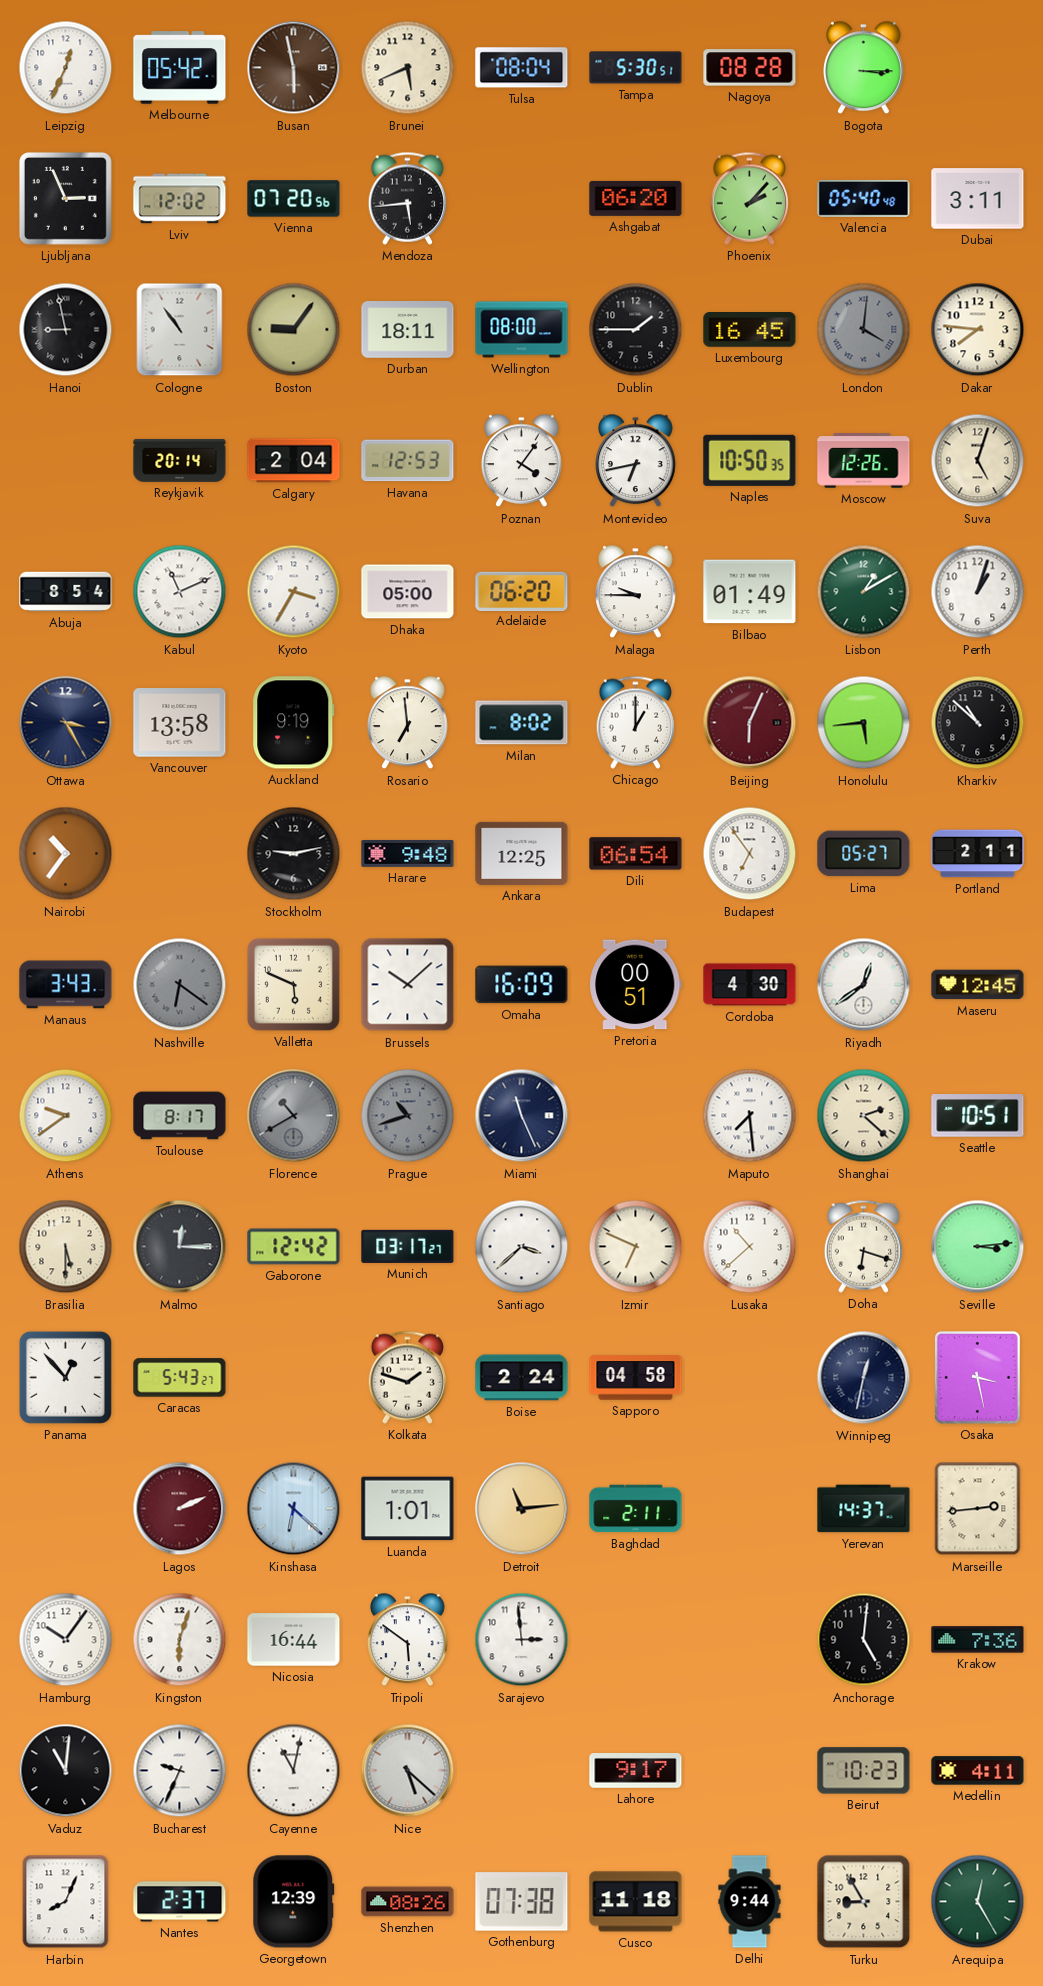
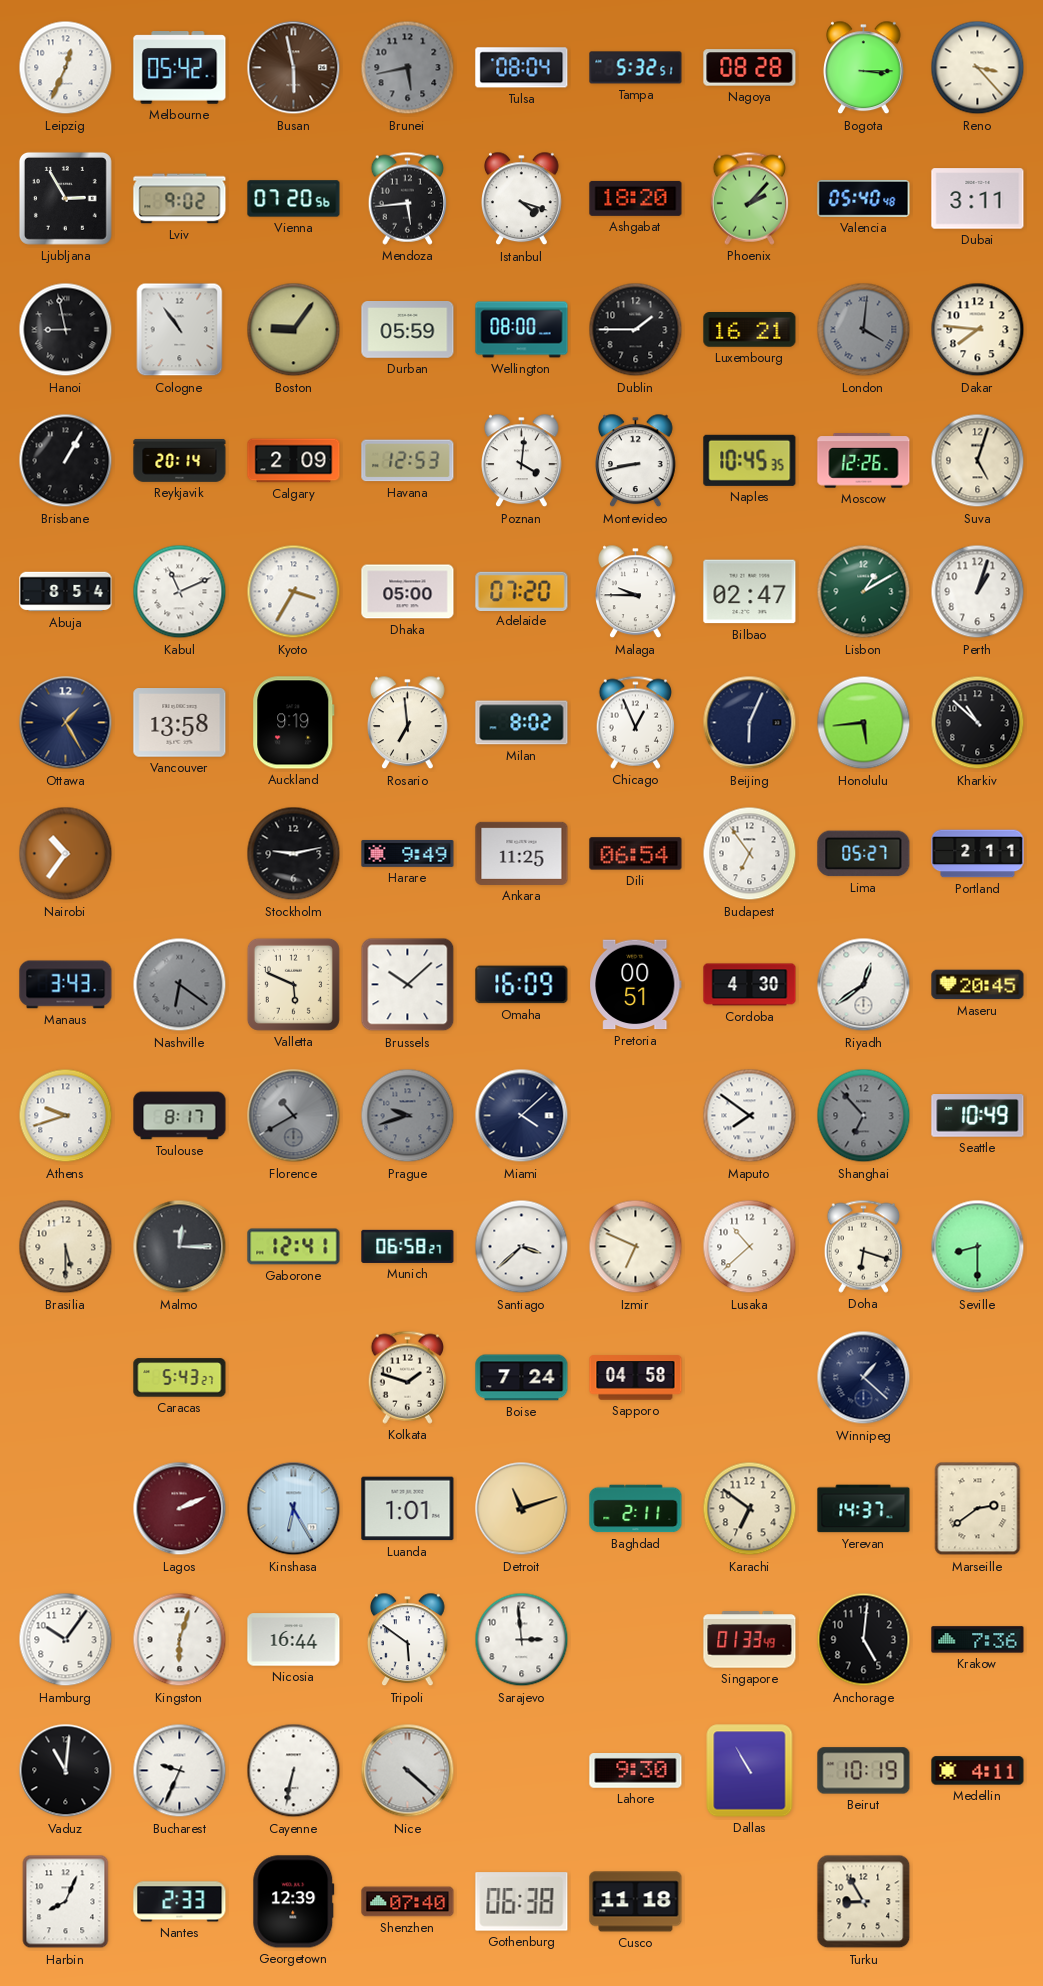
Brunei: 5:41 -> 5:43 (408, 68)
Brunei dial: cream -> grey (408, 68)
Tampa: 5:30 -> 5:32 (636, 68)
Reno: none -> 3:23 (978, 68)
Ljubljana: 2:56 -> 2:55 (65, 198)
Lviv: 12:02 -> 9:02 (180, 199)
Istanbul: none -> 4:18 (522, 199)
Ashgabat: 06:20 -> 18:20 (636, 198)
Durban: 18:11 -> 05:59 (408, 330)
Luxembourg: 16:45 -> 16:21 (750, 330)
Brisbane: none -> 1:05 (66, 461)
Calgary: 2:04 -> 2:09 (294, 461)
Poznan: 4:06 -> 4:01 (522, 461)
Montevideo: 6:43 -> 8:43 (636, 461)
Naples: 10:50 -> 10:45 (750, 460)
Adelaide: 06:20 -> 07:20 (522, 591)
Bilbao: 01:49 -> 02:47 (750, 592)
Ottawa: 3:25 -> 1:25 (66, 723)
Chicago: 1:00 -> 12:56 (635, 722)
Beijing dial: burgundy -> navy (750, 723)
Harare: 9:48 -> 9:49 (408, 853)
Ankara: 12:25 -> 11:25 (522, 853)
Maseru: 12:45 -> 20:45 (978, 985)
Athens: 9:39 -> 9:42 (66, 1116)
Prague: 10:42 -> 9:42 (408, 1116)
Miami: 11:26 -> 4:08 (522, 1116)
Maputo: 7:29 -> 7:51 (750, 1116)
Shanghai: 2:22 -> 6:53 (864, 1116)
Shanghai dial: cream -> grey (864, 1116)
Seattle: 10:51 -> 10:49 (978, 1116)
Gaborone: 12:42 -> 12:41 (294, 1247)
Munich: 03:17 -> 06:58 (408, 1246)
Seville: 3:14 -> 8:30 (978, 1247)
Panama: 12:53 -> none (65, 1377)
Boise: 2:24 -> 7:24 (522, 1378)
Winnipeg: 12:32 -> 1:22 (864, 1378)
Osaka: 3:28 -> none (977, 1377)
Kinshasa: 6:22 -> 6:25 (294, 1509)
Detroit: 11:14 -> 11:12 (522, 1509)
Karachi: none -> 6:51 (750, 1509)
Marseille: 2:44 -> 2:39 (978, 1509)
Singapore: none -> 01:33 (750, 1640)
Cayenne: 11:02 -> 6:32 (294, 1771)
Nice: 5:22 -> 4:22 (408, 1771)
Lahore: 9:17 -> 9:30 (636, 1771)
Dallas: none -> 10:55 (750, 1771)
Beirut: 10:23 -> 10:19 (864, 1771)
Nantes: 2:37 -> 2:33 (180, 1902)
Shenzhen: 08:26 -> 07:40 (408, 1902)
Gothenburg: 07:38 -> 06:38 (522, 1902)
Delhi: 9:44 -> none (750, 1902)
Arequipa: 12:25 -> none (978, 1902)
